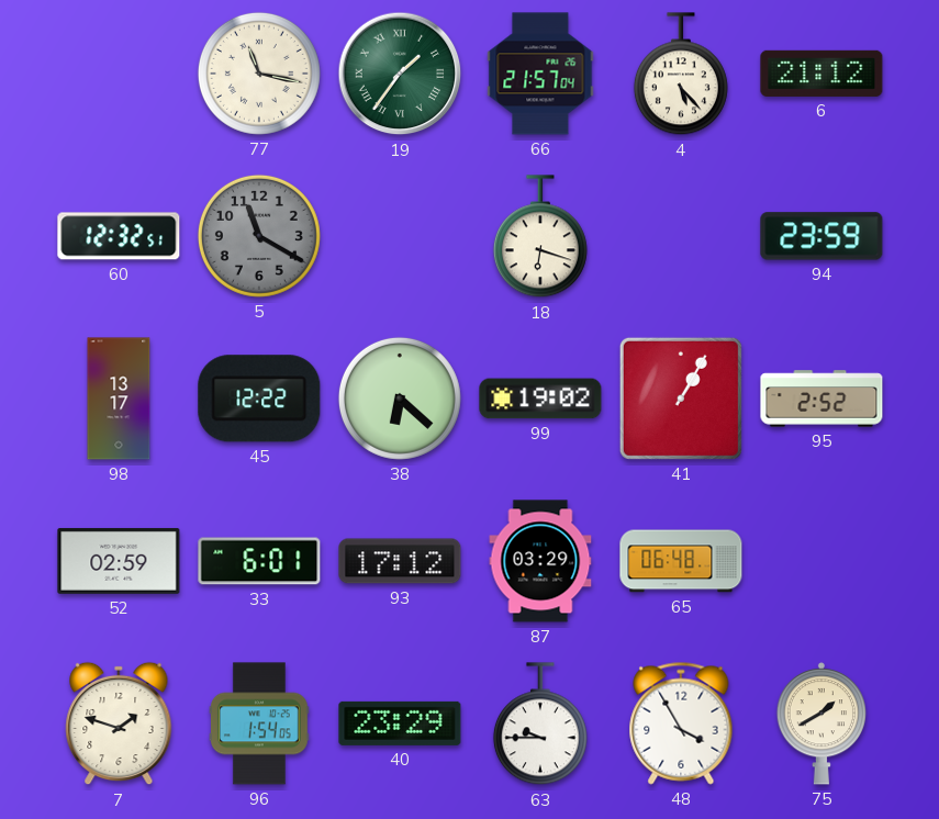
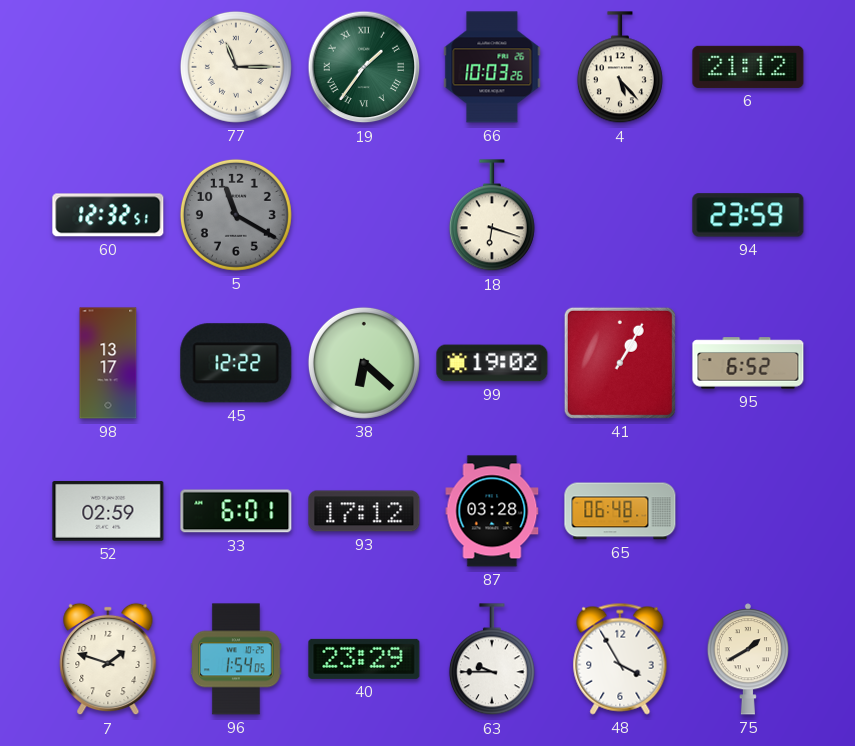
77: 11:17 -> 11:15 (236, 67)
66: 21:57 -> 10:03 (492, 67)
95: 2:52 -> 6:52 (748, 363)
87: 03:29 -> 03:28 (492, 511)
